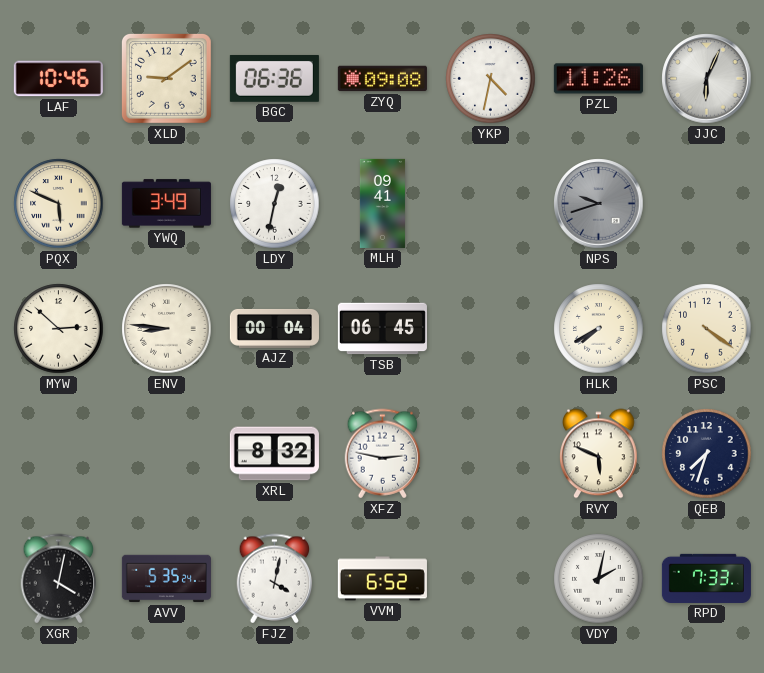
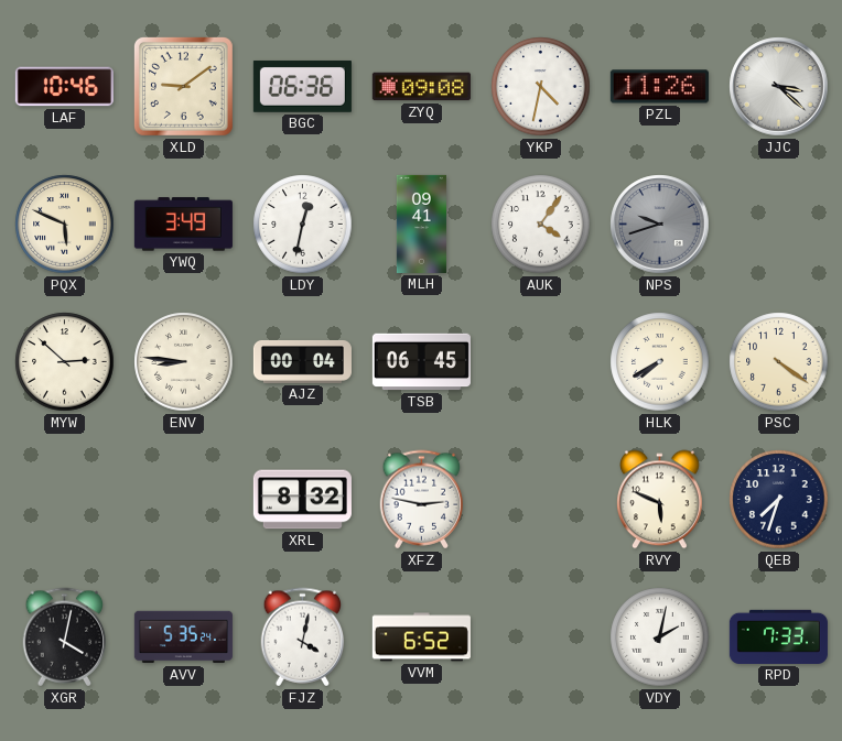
JJC: 6:04 -> 3:22 (779, 87)
AUK: none -> 4:06 (541, 225)
